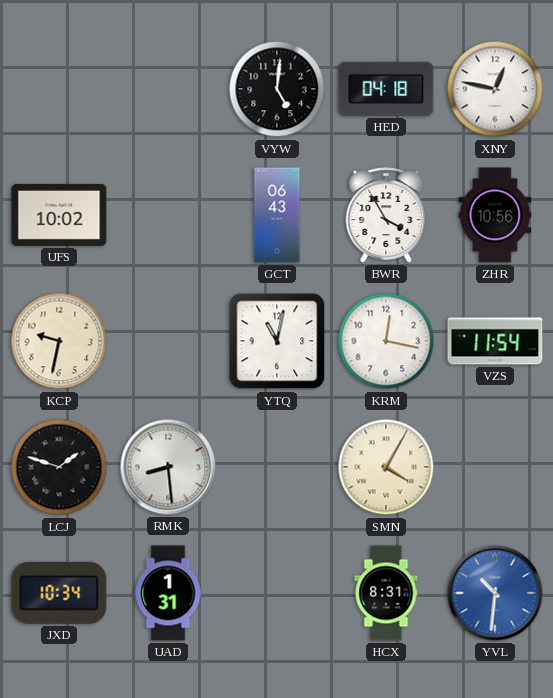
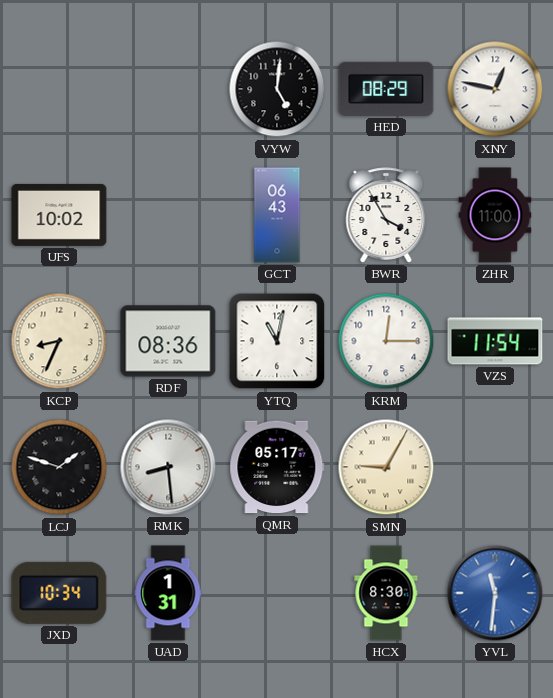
HED: 04:18 -> 08:29 (386, 89)
ZHR: 10:56 -> 11:00 (495, 215)
KCP: 9:32 -> 8:34 (59, 341)
RDF: none -> 08:36 (168, 341)
KRM: 12:17 -> 12:15 (386, 341)
QMR: none -> 05:17 (277, 467)
SMN: 4:05 -> 9:05 (386, 467)
HCX: 8:31 -> 8:30 (386, 593)
YVL: 10:31 -> 11:31 (495, 593)
